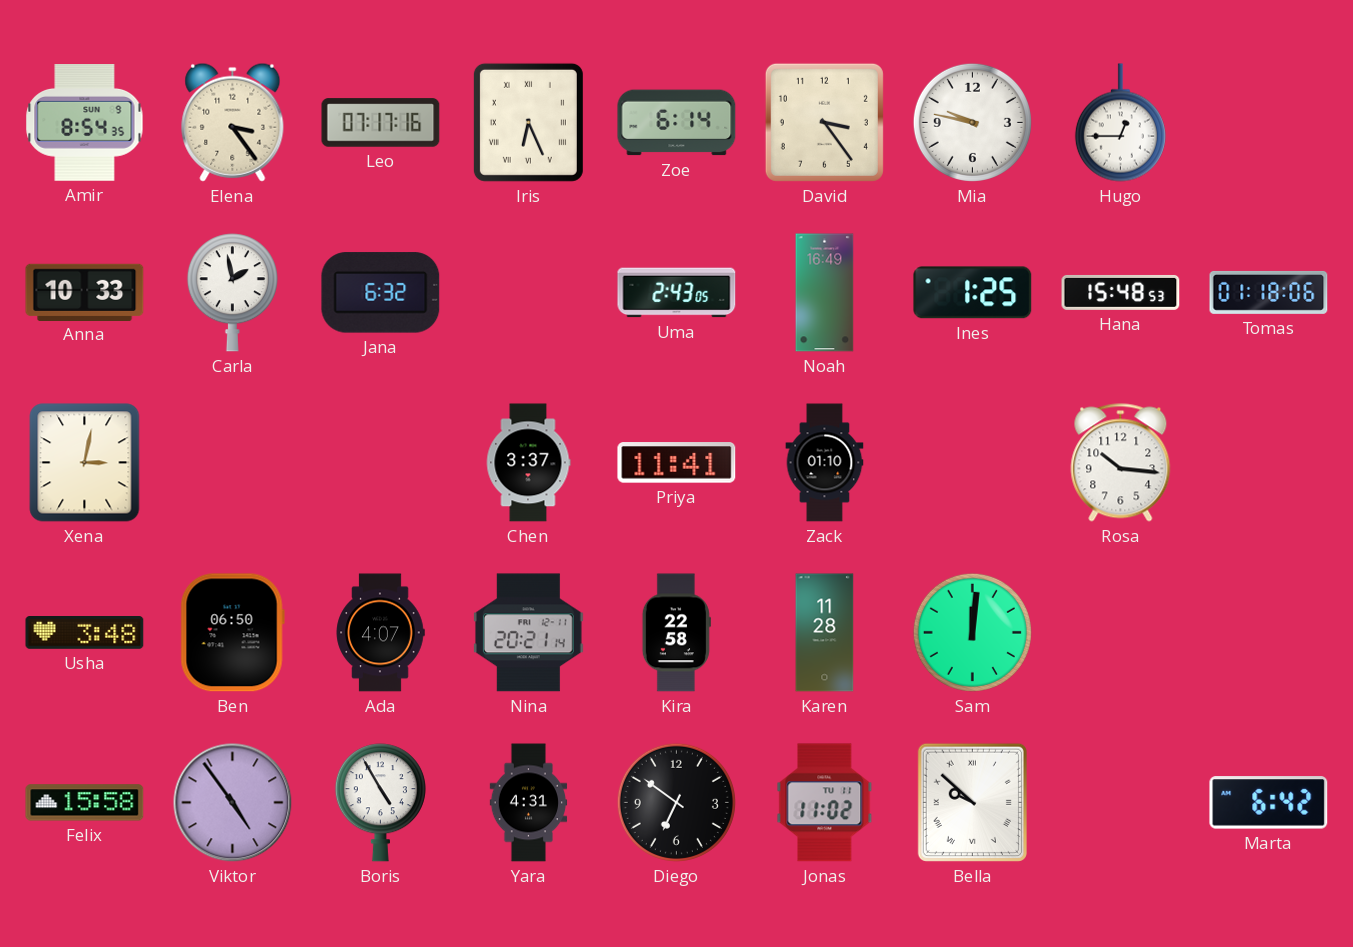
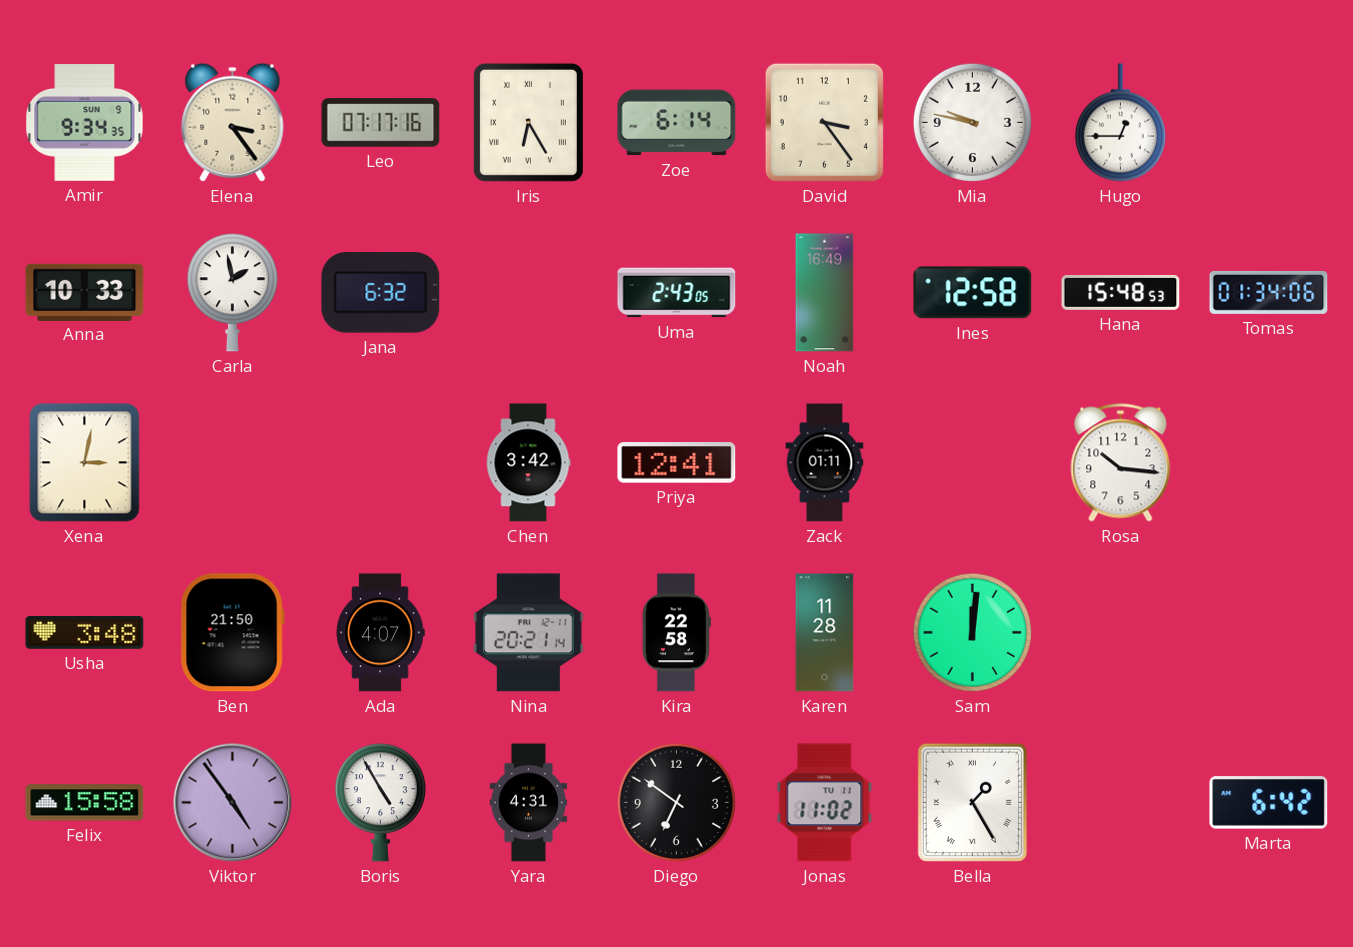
Amir: 8:54 -> 9:34 (85, 123)
Iris: 6:26 -> 6:25 (528, 122)
Ines: 1:25 -> 12:58 (973, 293)
Tomas: 01:18 -> 01:34 (1269, 292)
Chen: 3:37 -> 3:42 (528, 463)
Priya: 11:41 -> 12:41 (677, 463)
Zack: 01:10 -> 01:11 (825, 463)
Ben: 06:50 -> 21:50 (232, 633)
Bella: 9:52 -> 1:25 (972, 802)
